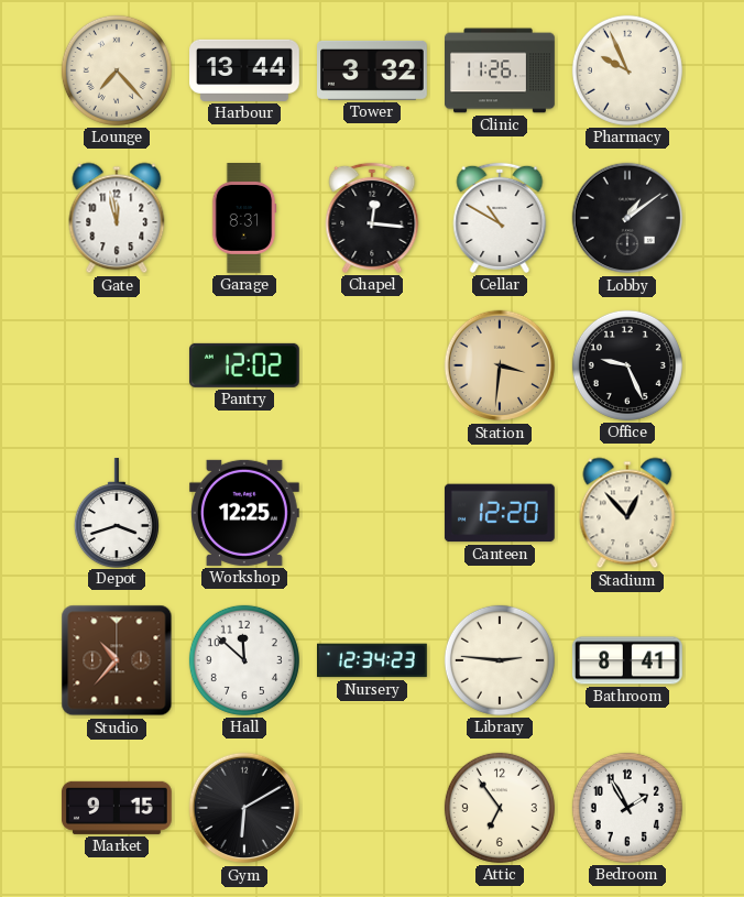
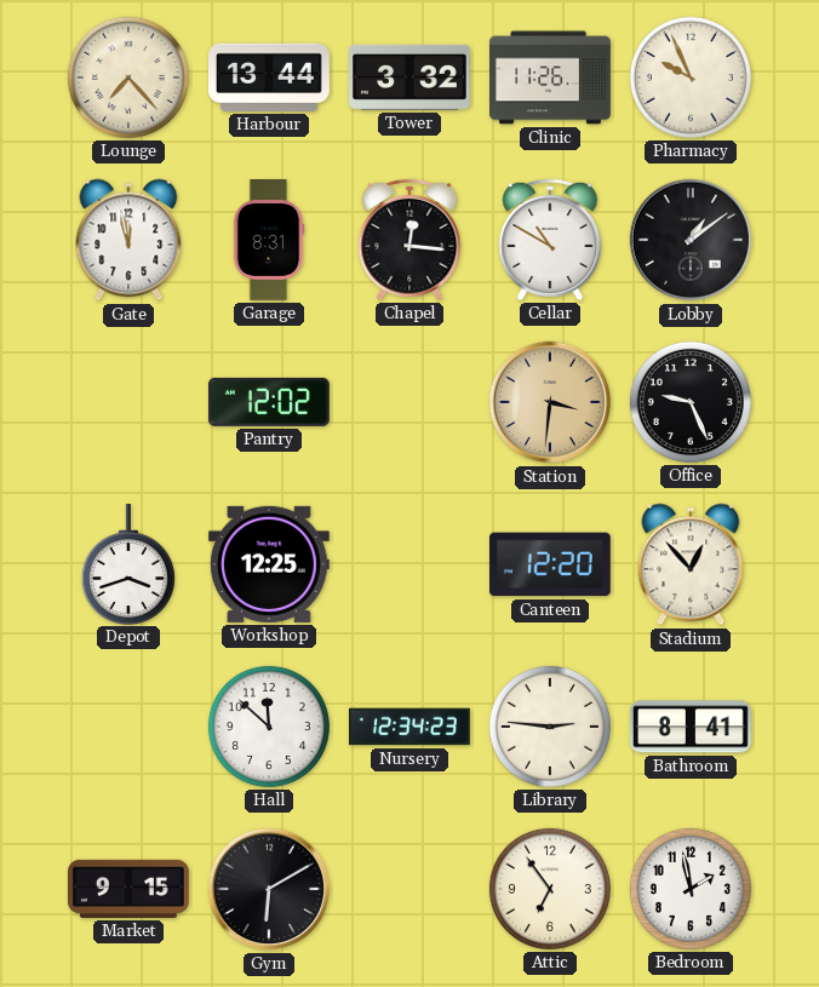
Studio: 10:37 -> none (117, 660)
Bedroom: 1:55 -> 1:58 (691, 889)
